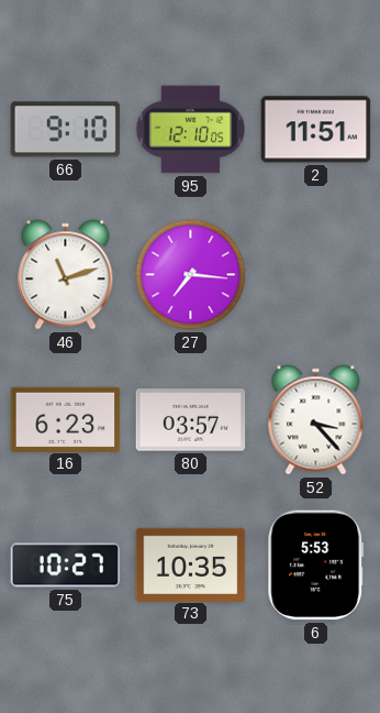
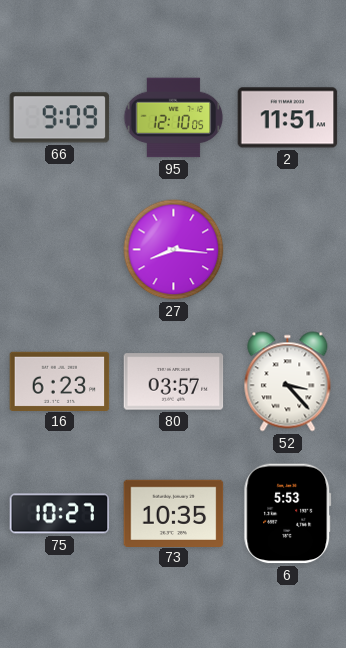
66: 9:10 -> 9:09 (60, 118)
46: 11:12 -> none (66, 275)
27: 7:16 -> 8:16 (174, 250)
